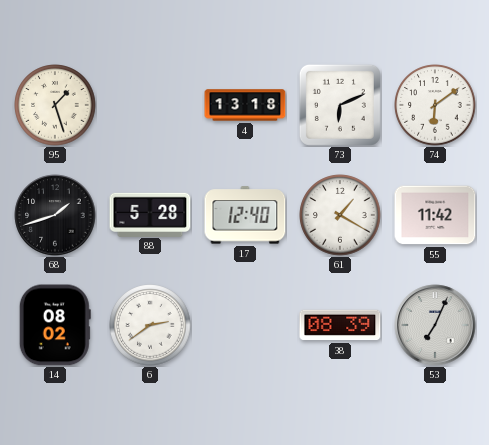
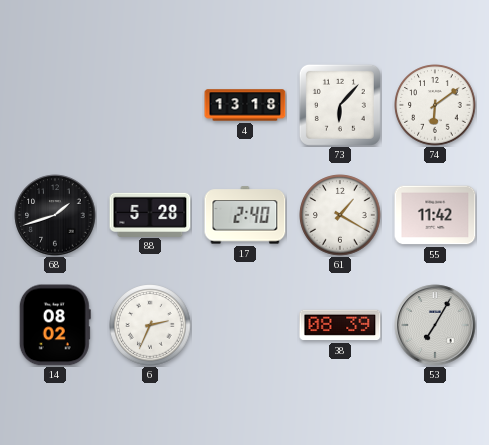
95: 1:27 -> none (55, 105)
73: 6:11 -> 6:07 (340, 105)
17: 12:40 -> 2:40 (245, 215)
6: 2:39 -> 2:34 (150, 325)
53: 7:04 -> 7:05 (435, 325)
